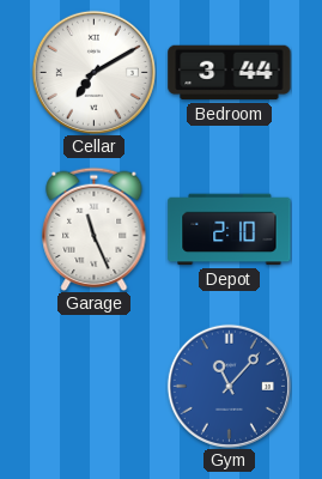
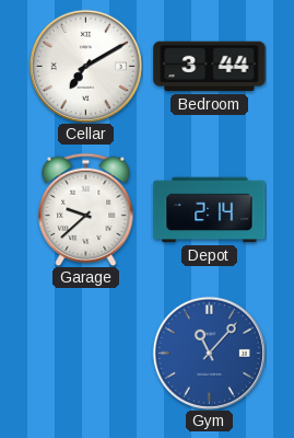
Garage: 11:26 -> 9:38 (86, 209)
Depot: 2:10 -> 2:14 (210, 210)
